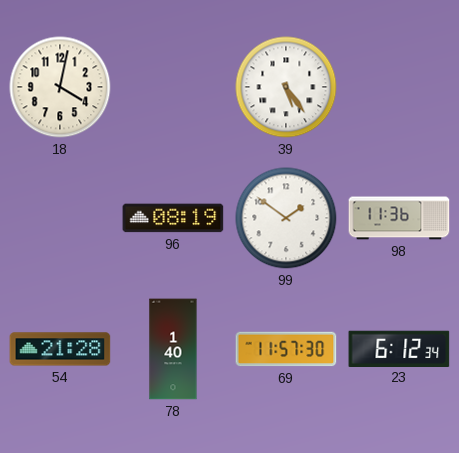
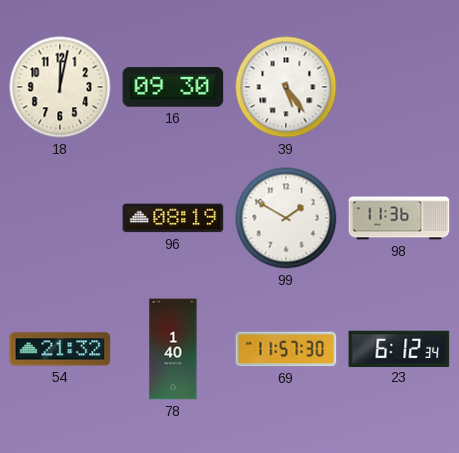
18: 4:02 -> 12:02 (60, 87)
16: none -> 09:30 (173, 87)
99: 1:51 -> 1:50 (286, 218)
54: 21:28 -> 21:32 (60, 349)
